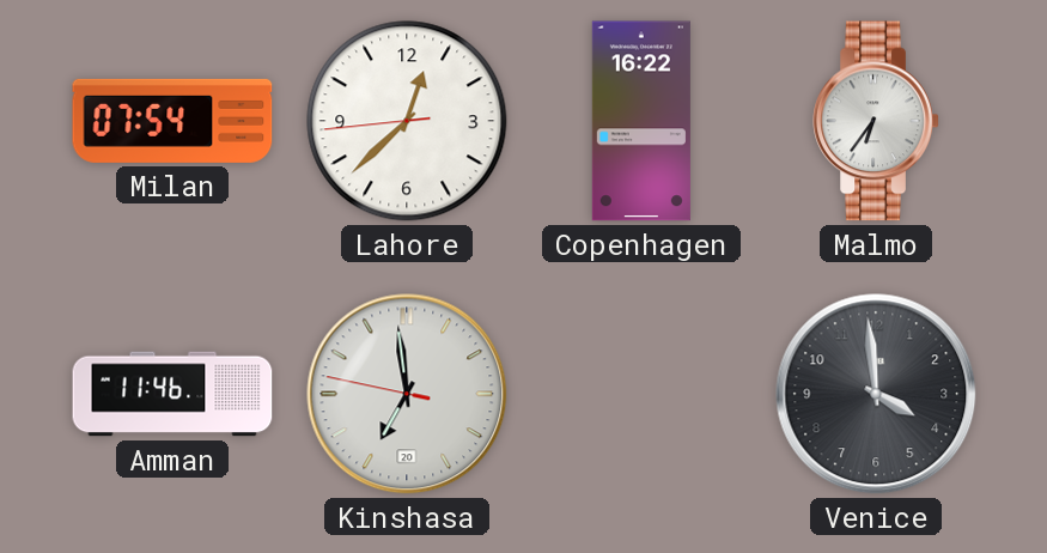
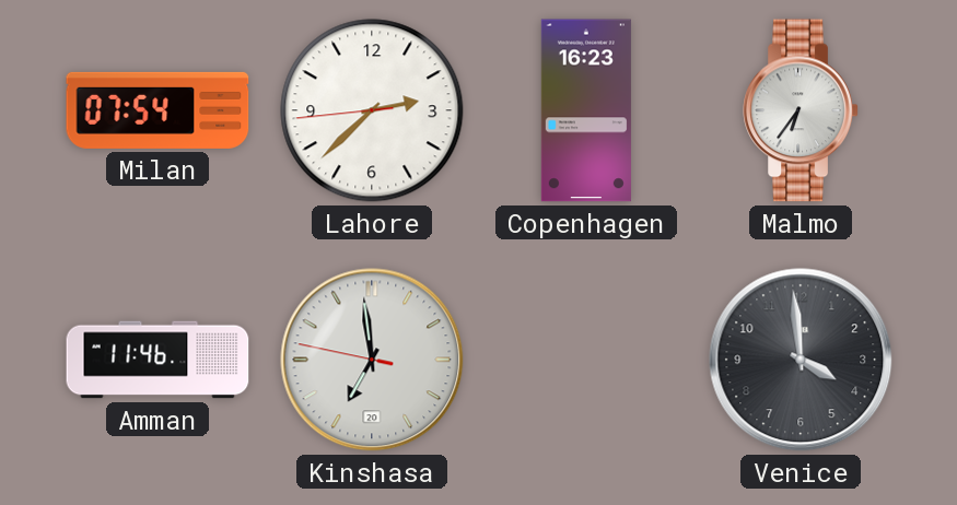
Lahore: 12:37 -> 2:37 (372, 110)
Copenhagen: 16:22 -> 16:23 (586, 110)
